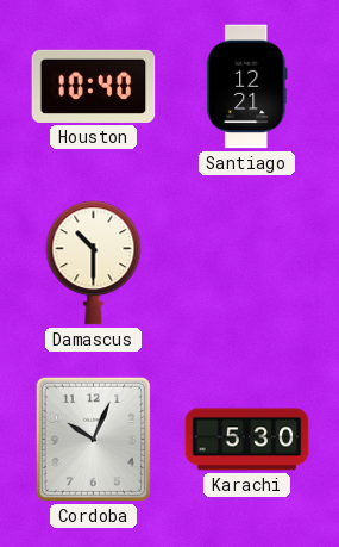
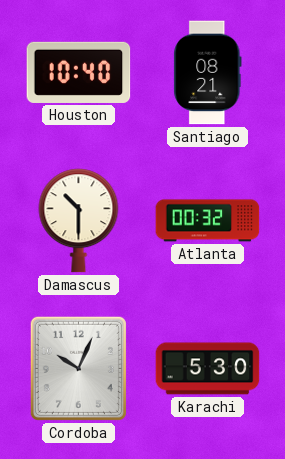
Santiago: 12:21 -> 08:21 (208, 73)
Atlanta: none -> 00:32 (208, 221)
